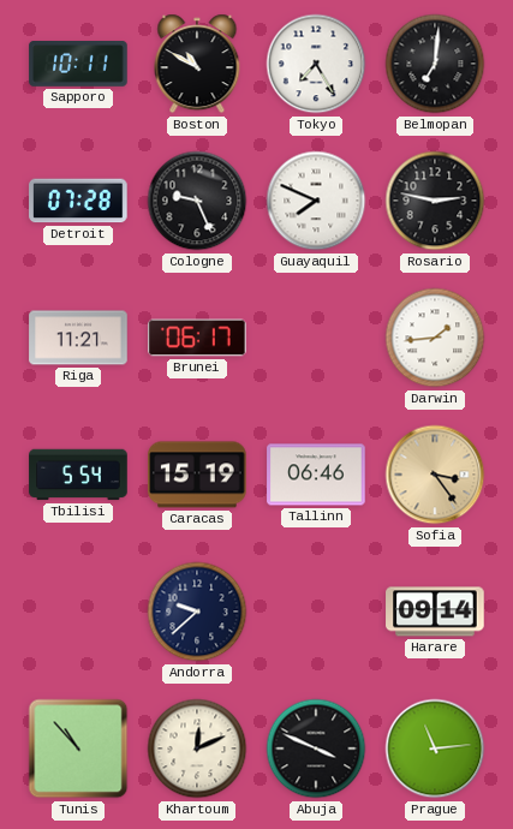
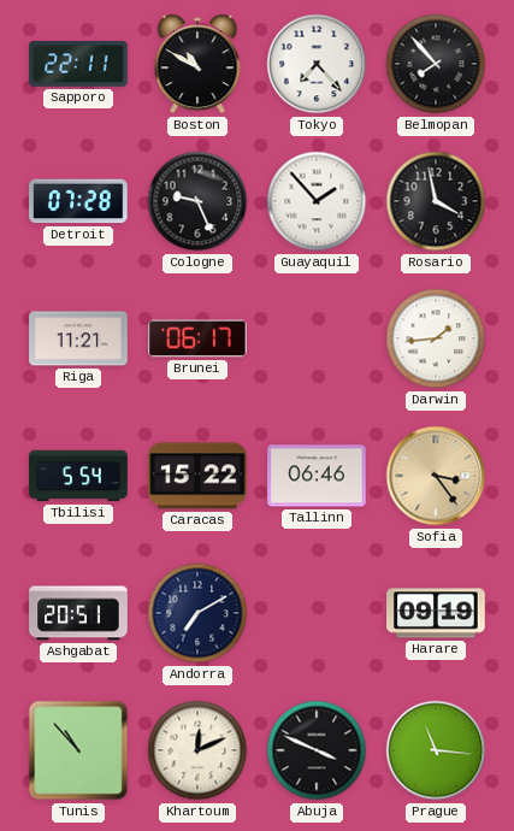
Sapporo: 10:11 -> 22:11 (78, 64)
Tokyo: 7:25 -> 7:23 (317, 64)
Belmopan: 7:01 -> 7:53 (436, 64)
Guayaquil: 7:49 -> 1:53 (317, 201)
Rosario: 2:47 -> 3:58 (436, 201)
Caracas: 15:19 -> 15:22 (197, 476)
Ashgabat: none -> 20:51 (78, 613)
Andorra: 9:38 -> 7:10 (197, 613)
Harare: 09:14 -> 09:19 (436, 613)
Prague: 11:14 -> 11:16 (436, 750)
